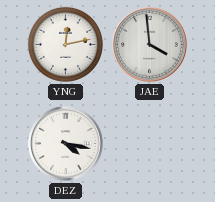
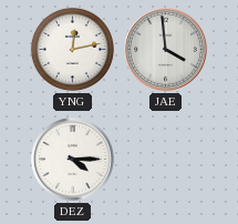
DEZ: 4:17 -> 4:15 (73, 160)
